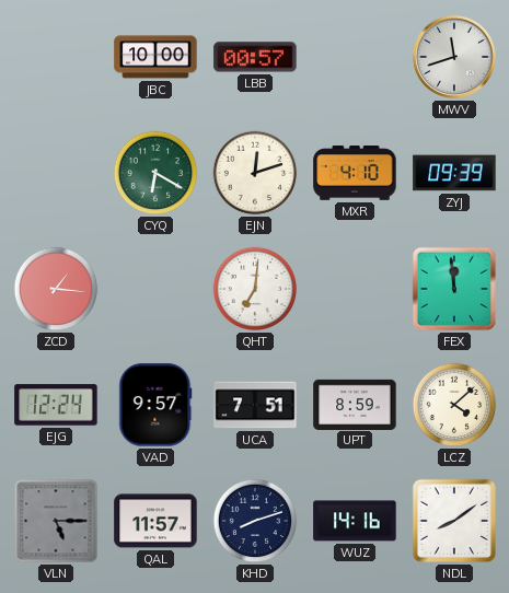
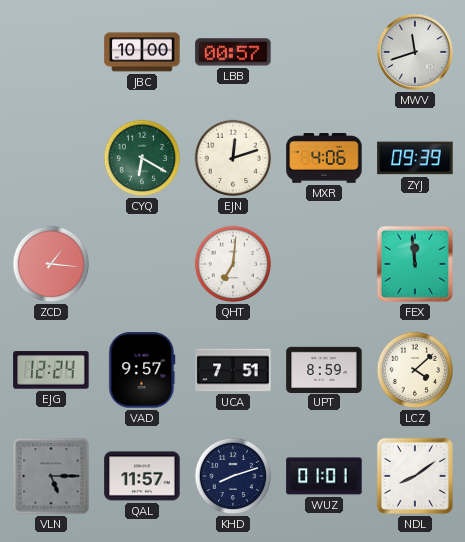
MXR: 4:10 -> 4:06 (324, 158)
WUZ: 14:16 -> 01:01 (324, 476)
